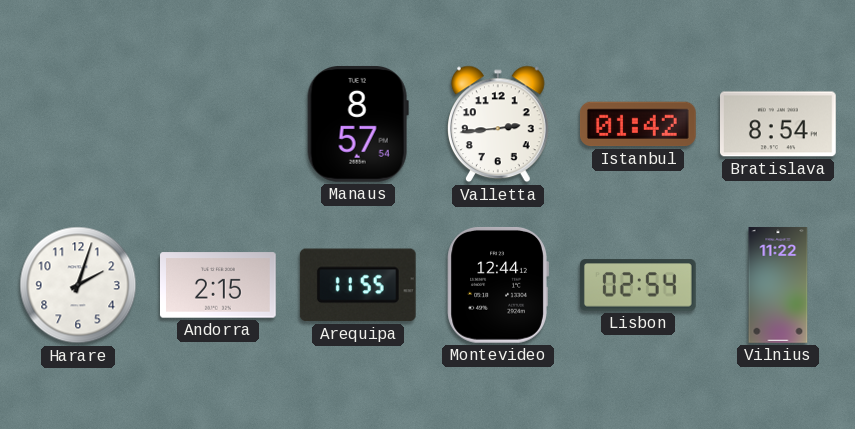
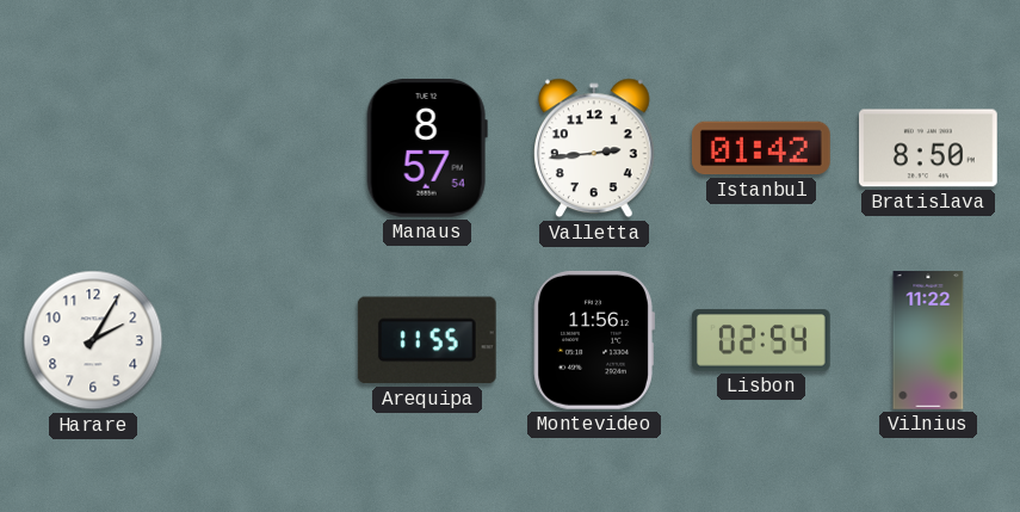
Bratislava: 8:54 -> 8:50 (929, 148)
Harare: 2:03 -> 2:05 (93, 340)
Andorra: 2:15 -> none (219, 285)
Montevideo: 12:44 -> 11:56 (594, 340)
